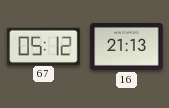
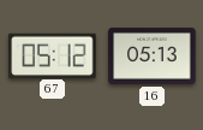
16: 21:13 -> 05:13 (153, 55)
